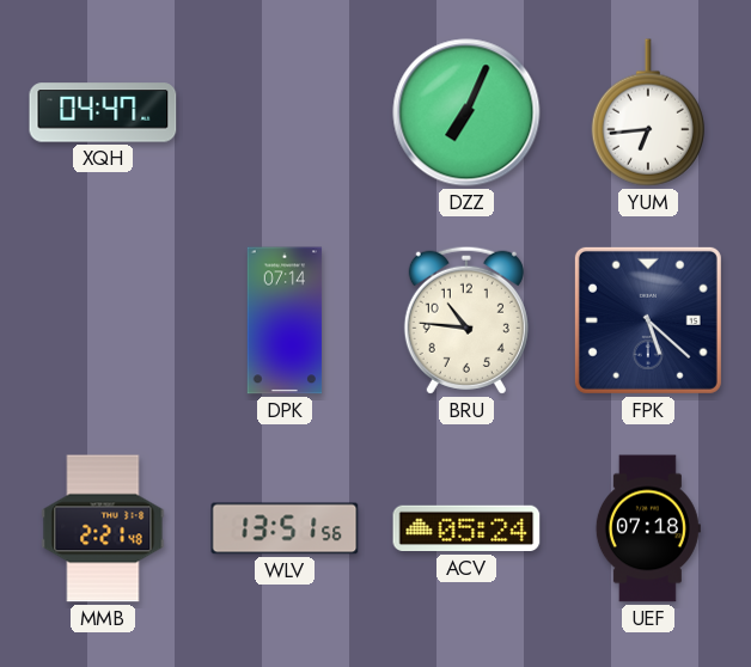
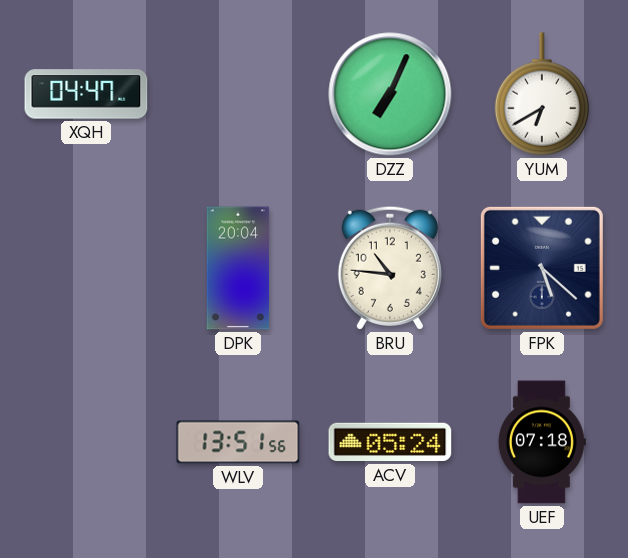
YUM: 6:44 -> 6:40 (542, 94)
DPK: 07:14 -> 20:04 (238, 268)
MMB: 2:21 -> none (103, 528)
